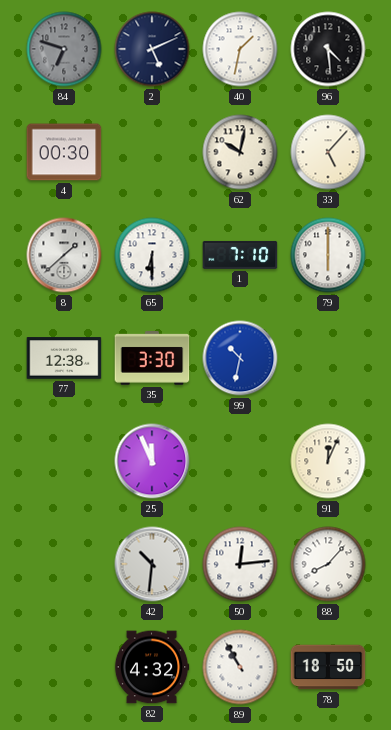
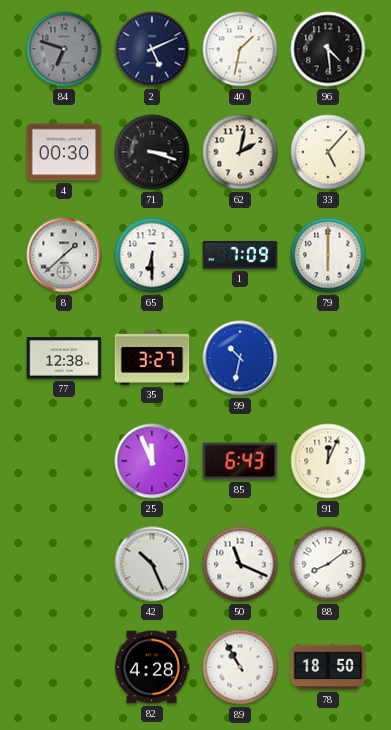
71: none -> 3:18 (152, 152)
62: 10:02 -> 2:02 (240, 152)
1: 7:10 -> 7:09 (240, 255)
35: 3:30 -> 3:27 (152, 359)
85: none -> 6:43 (240, 461)
42: 10:31 -> 10:26 (152, 564)
50: 12:14 -> 11:19 (240, 564)
88: 8:07 -> 8:09 (328, 564)
82: 4:32 -> 4:28 (152, 667)
